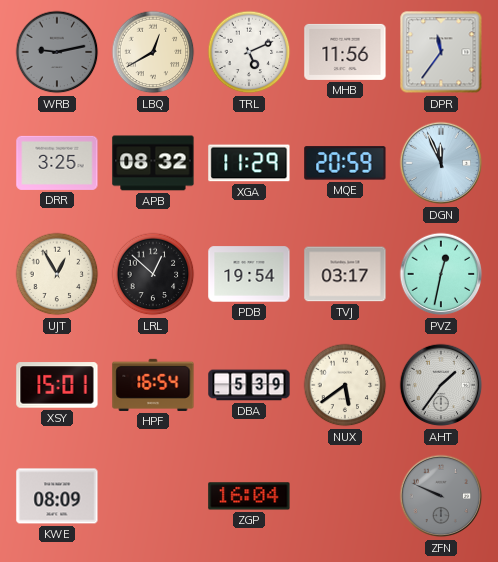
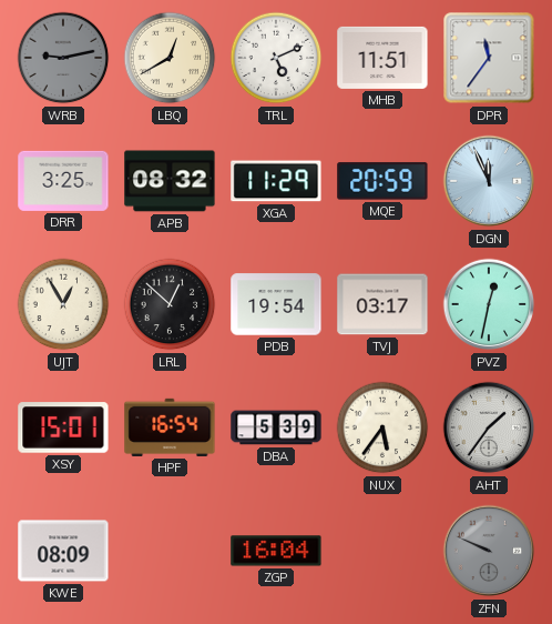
MHB: 11:56 -> 11:51 (382, 58)
NUX: 5:39 -> 5:36 (382, 427)
